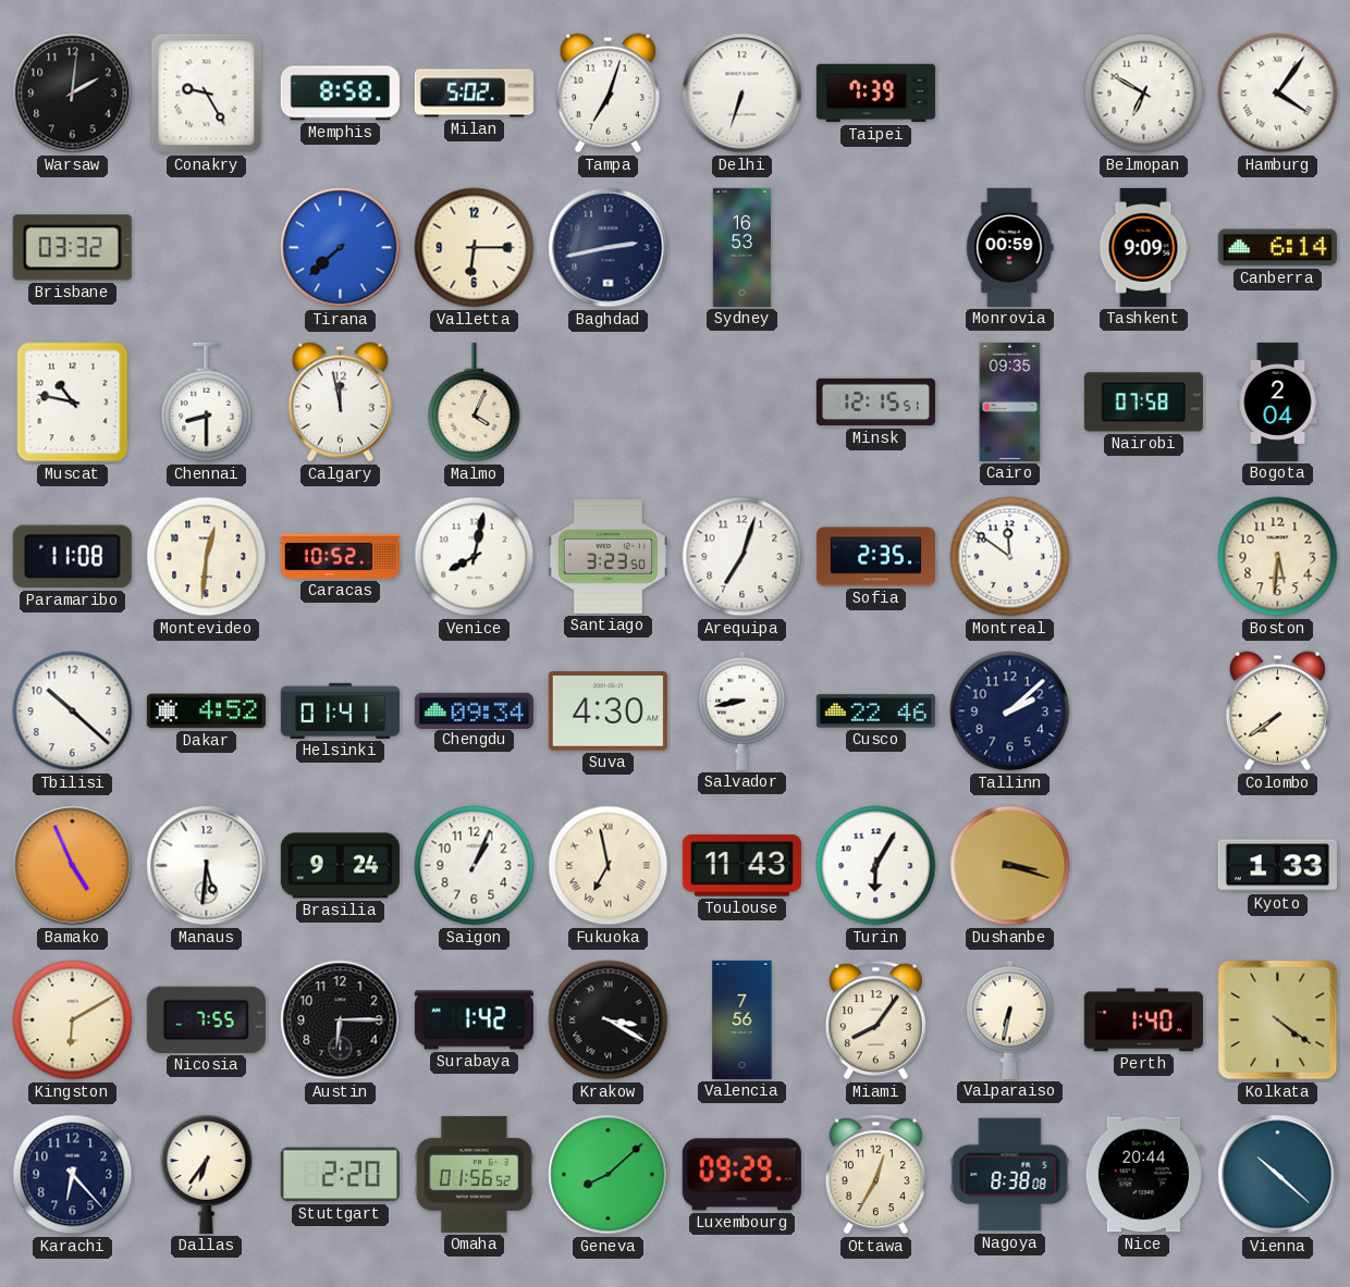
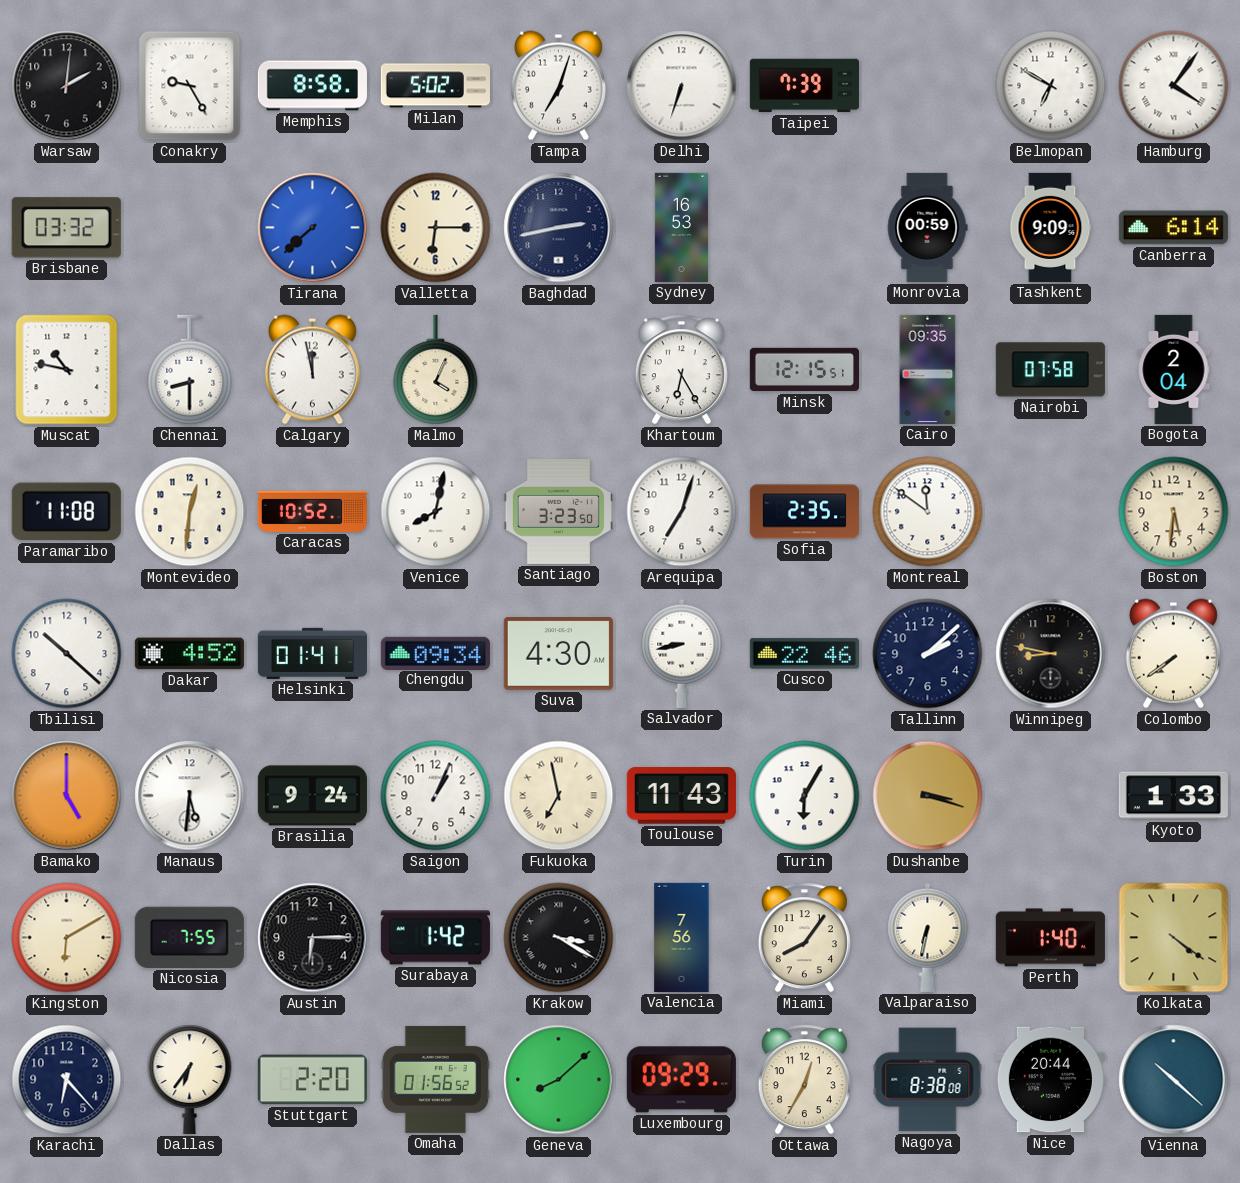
Khartoum: none -> 6:25 (681, 370)
Winnipeg: none -> 8:47 (1051, 654)
Bamako: 4:56 -> 5:00 (67, 796)
